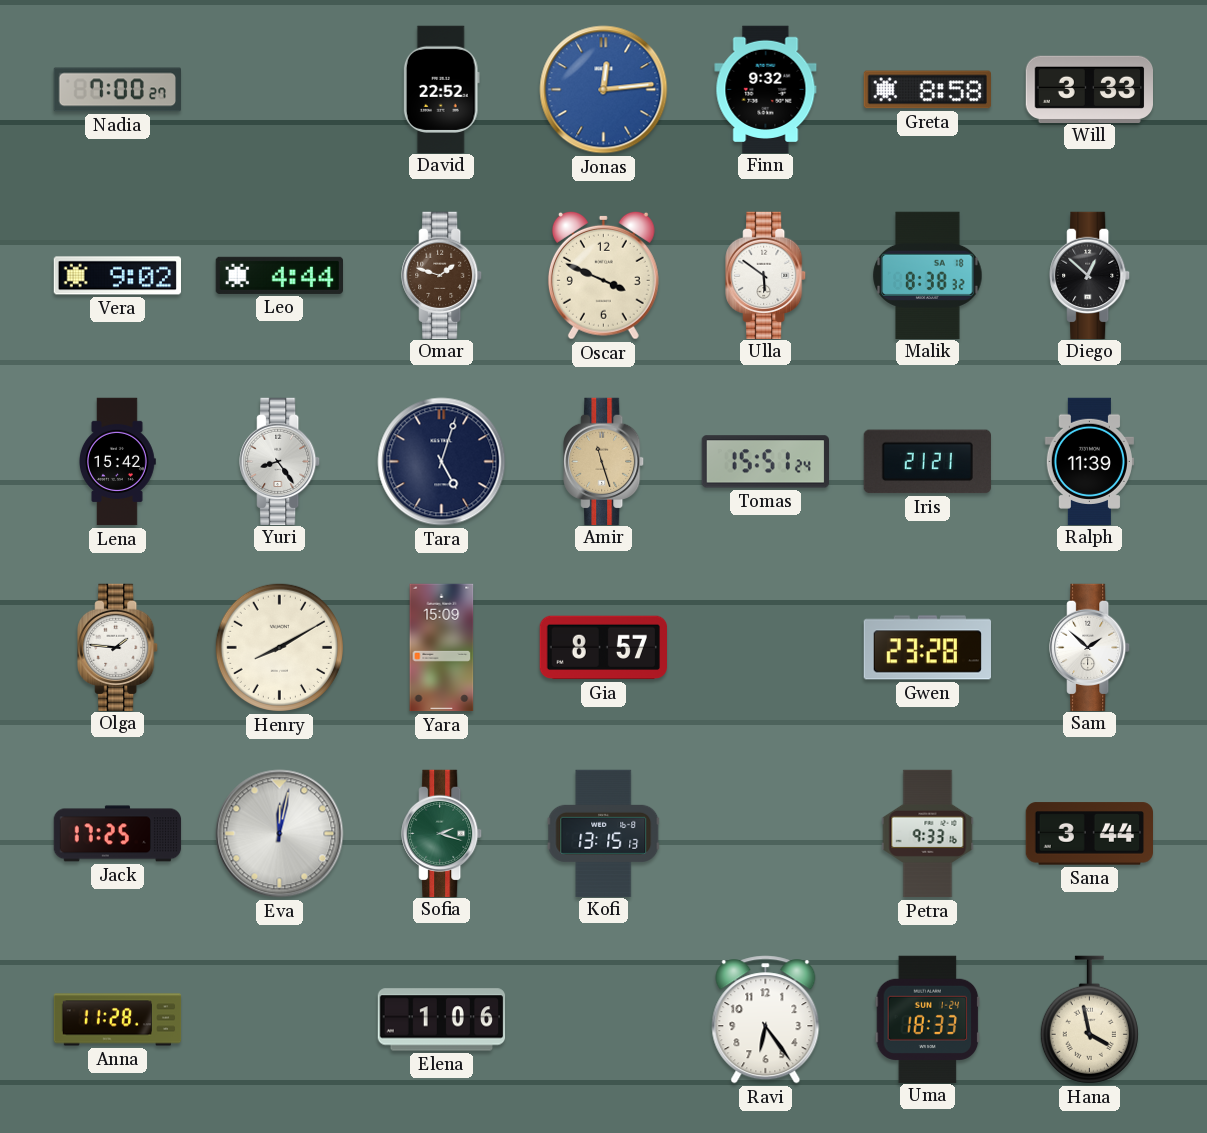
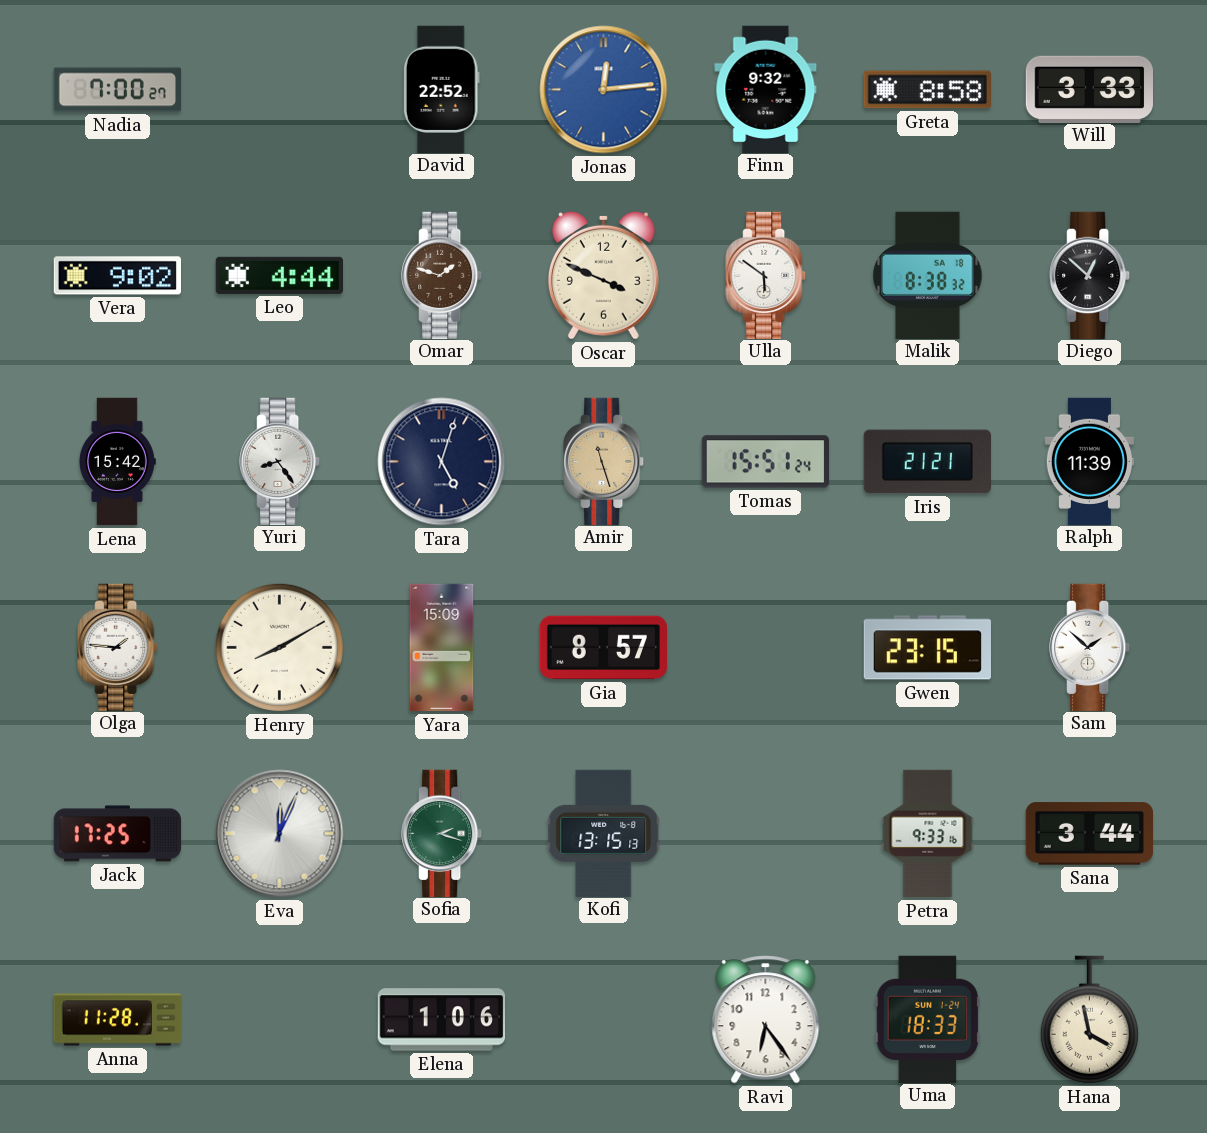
Gwen: 23:28 -> 23:15 (927, 648)
Eva: 12:02 -> 12:04 (280, 834)
